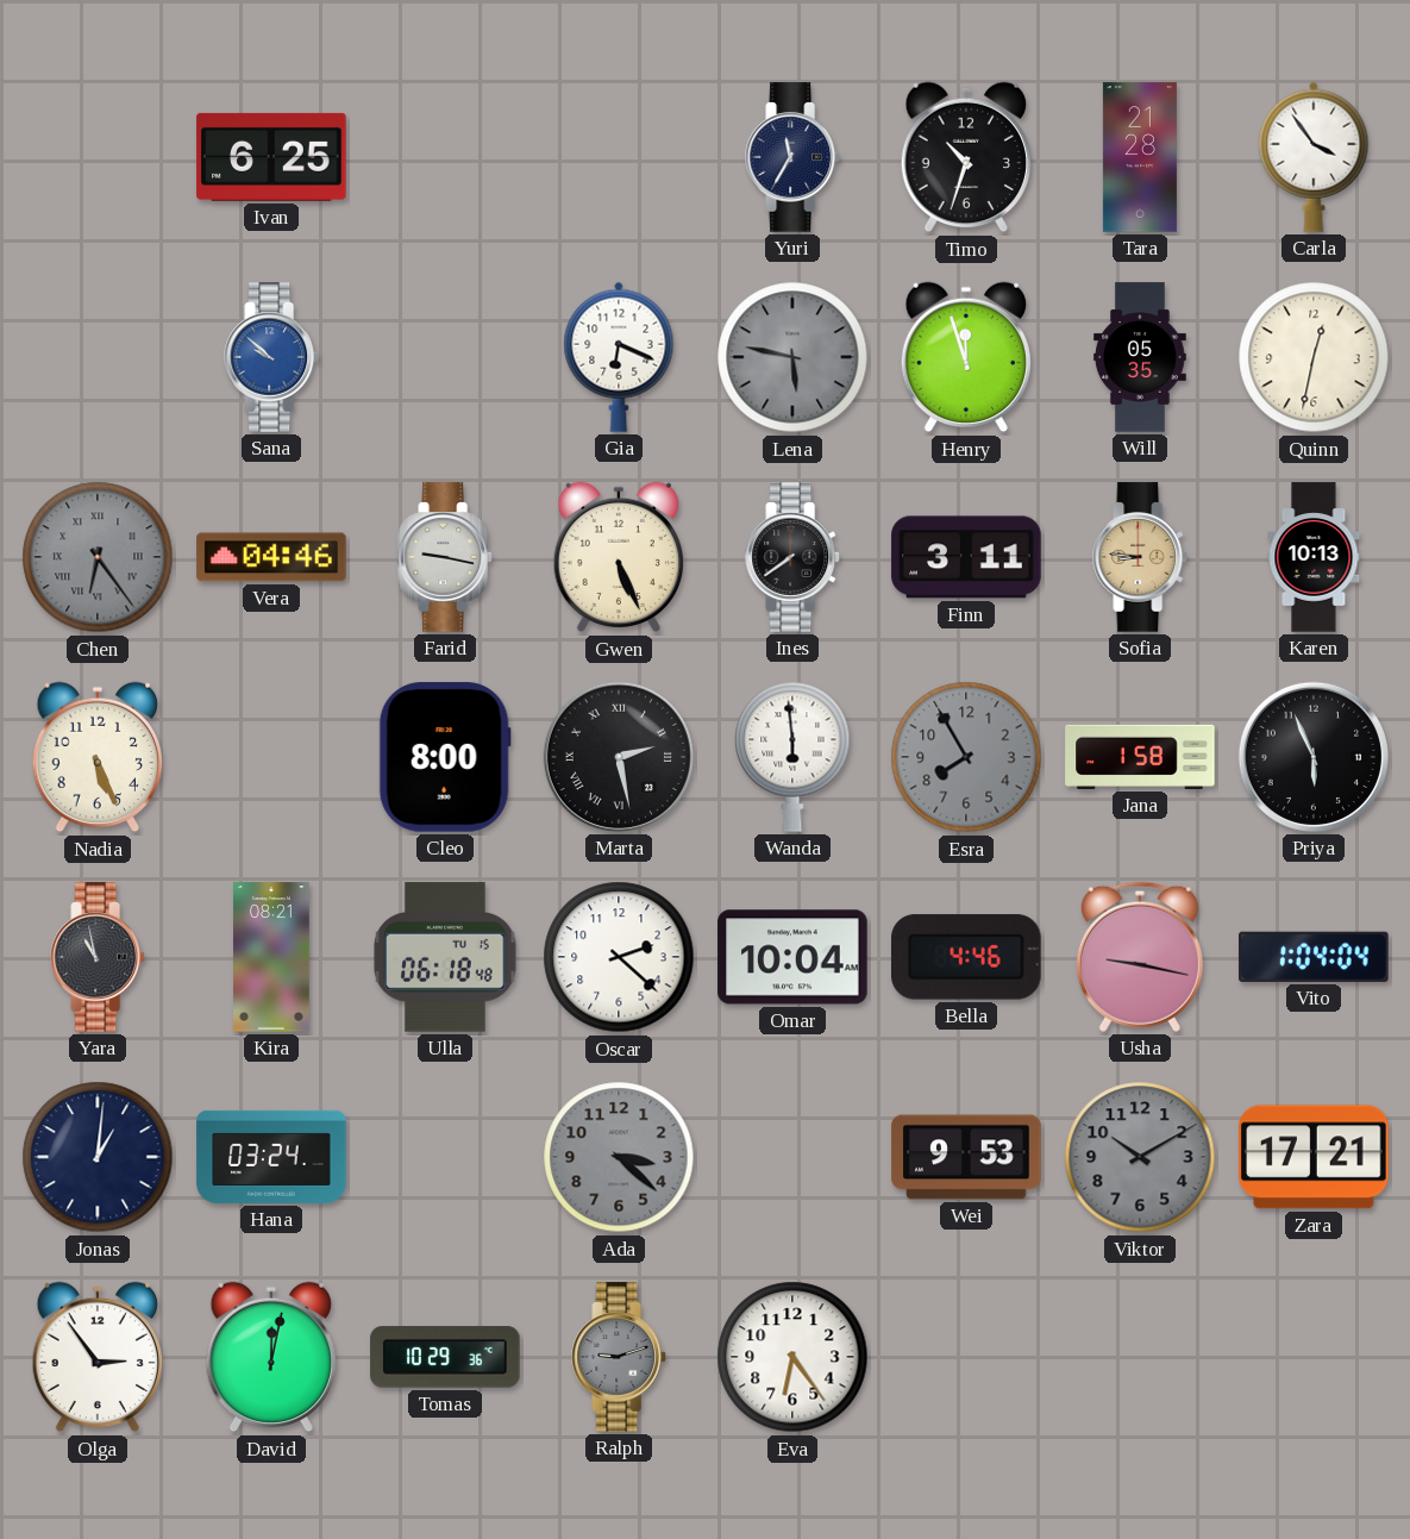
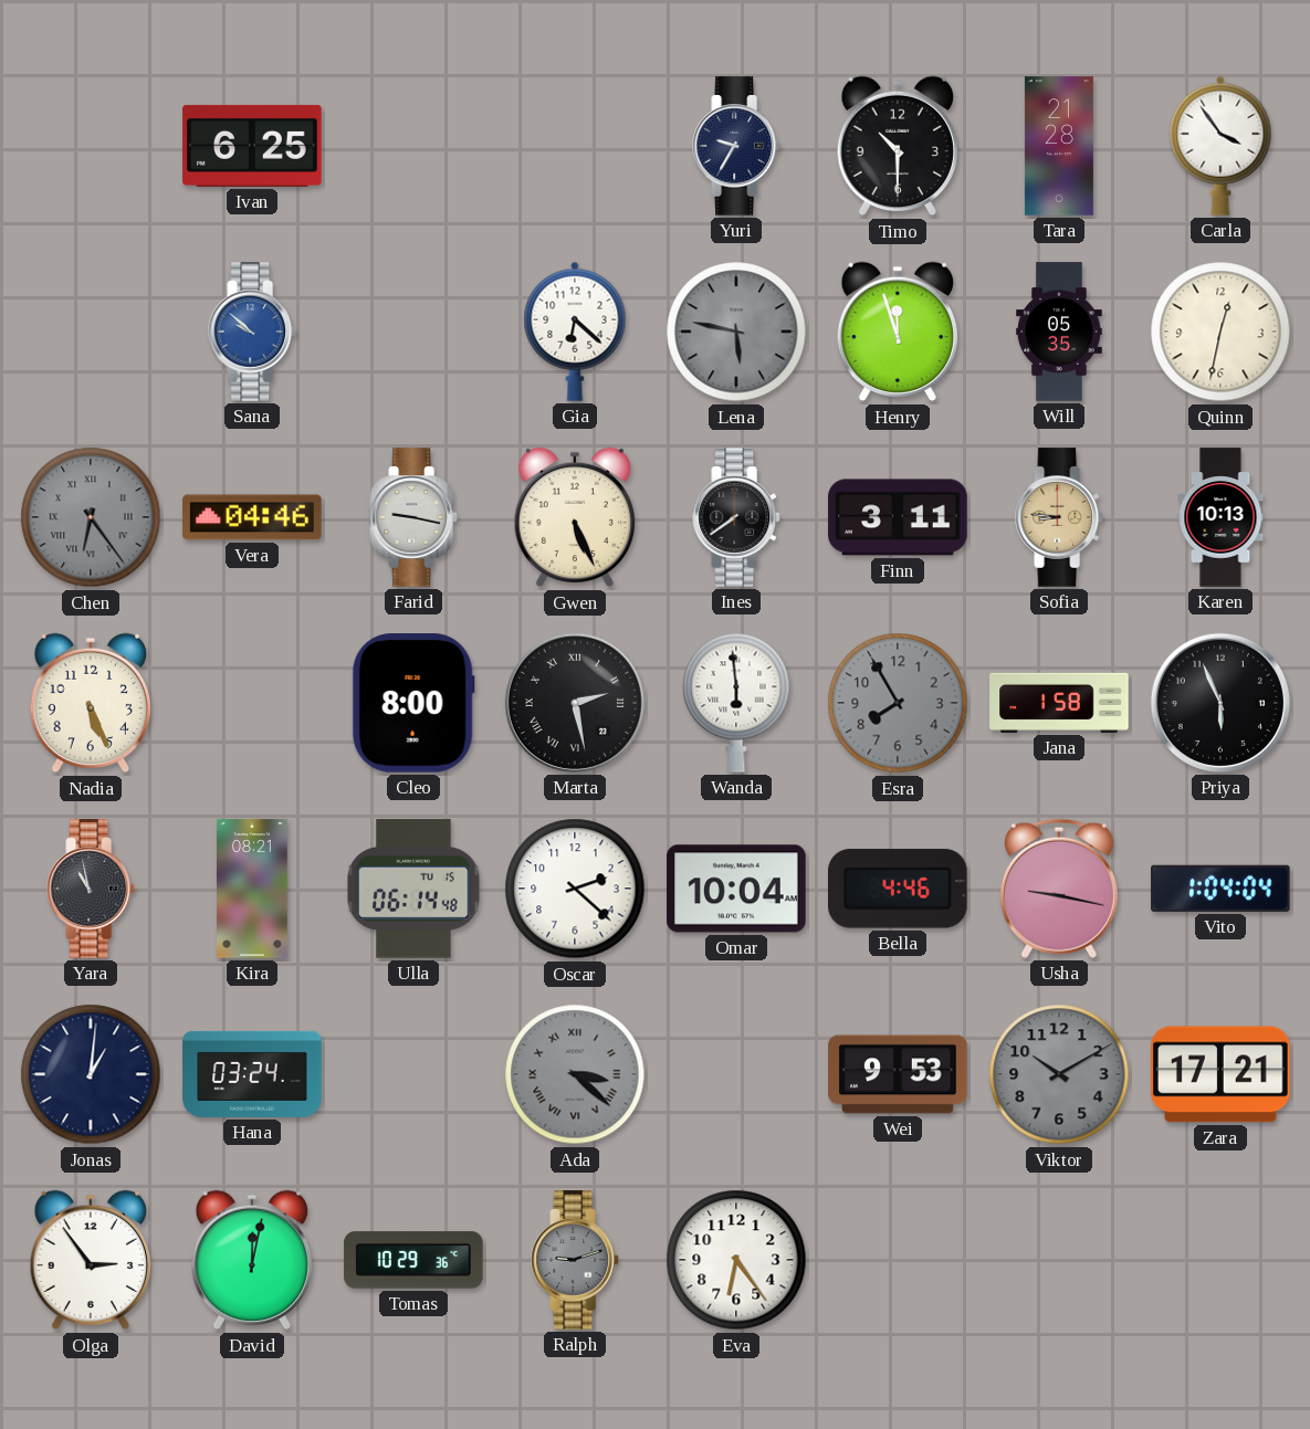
Yuri: 11:35 -> 9:35 (737, 146)
Timo: 10:33 -> 10:30 (897, 146)
Gia: 6:19 -> 6:22 (575, 332)
Ulla: 06:18 -> 06:14 (413, 889)
Ada numerals: Arabic -> Roman (575, 1074)
